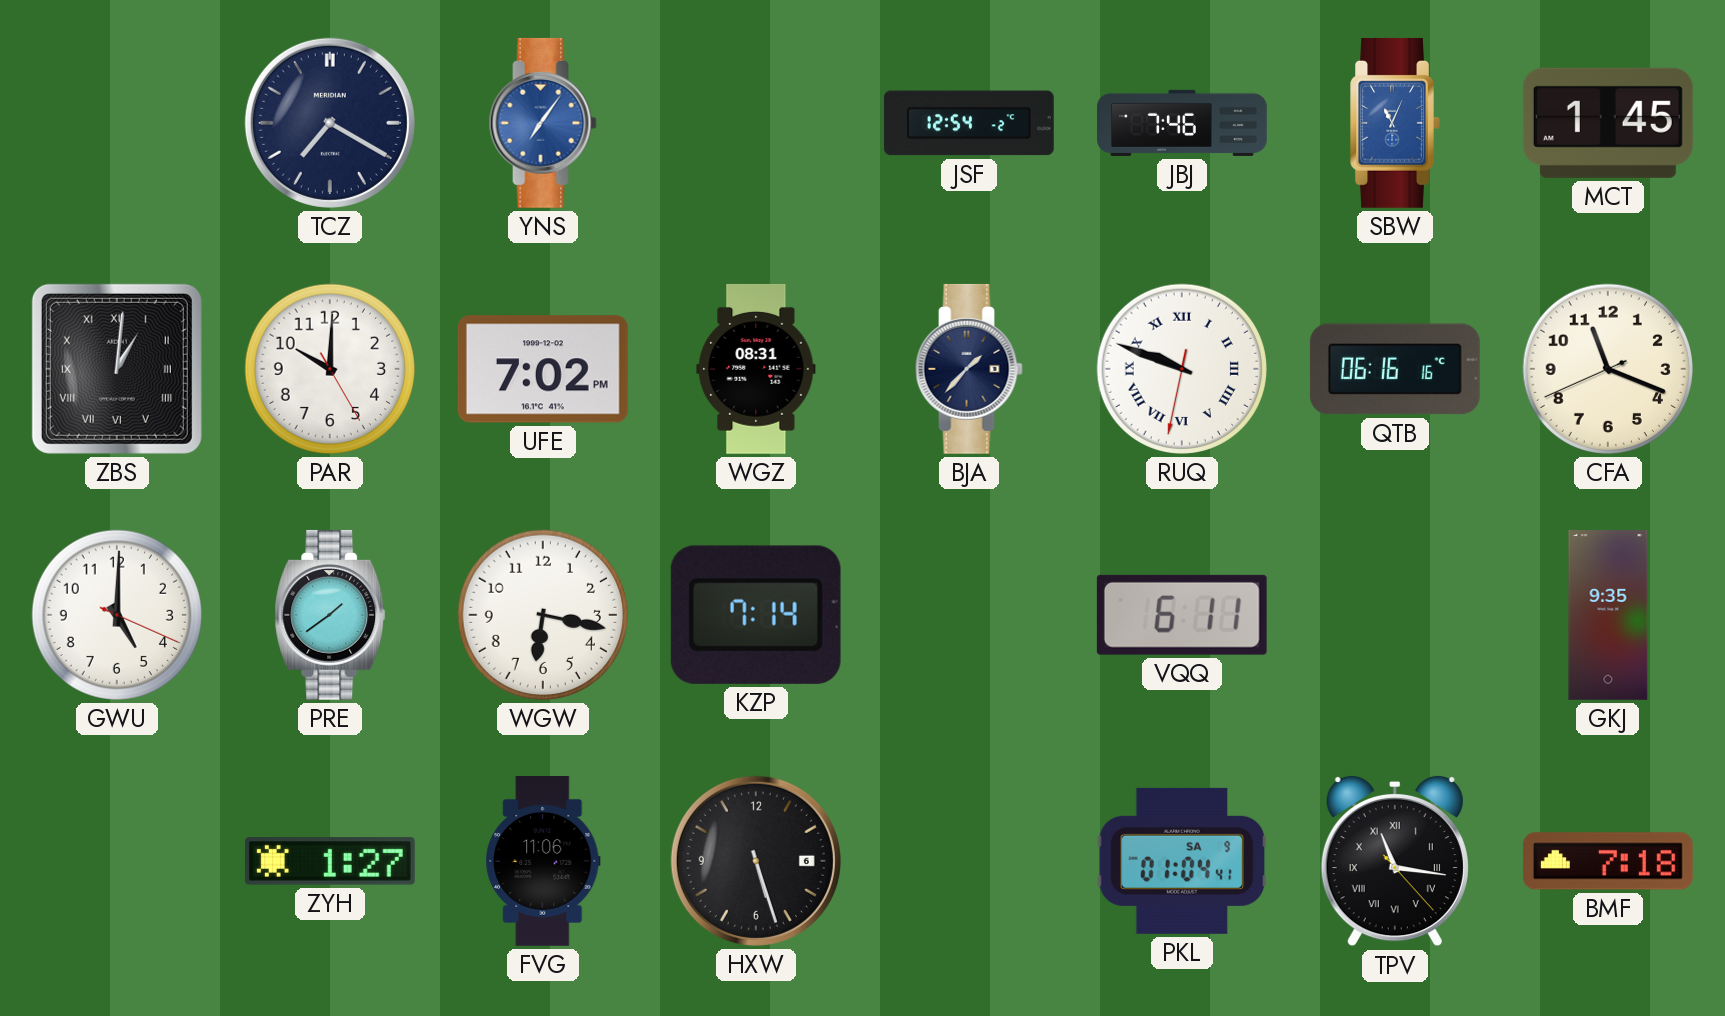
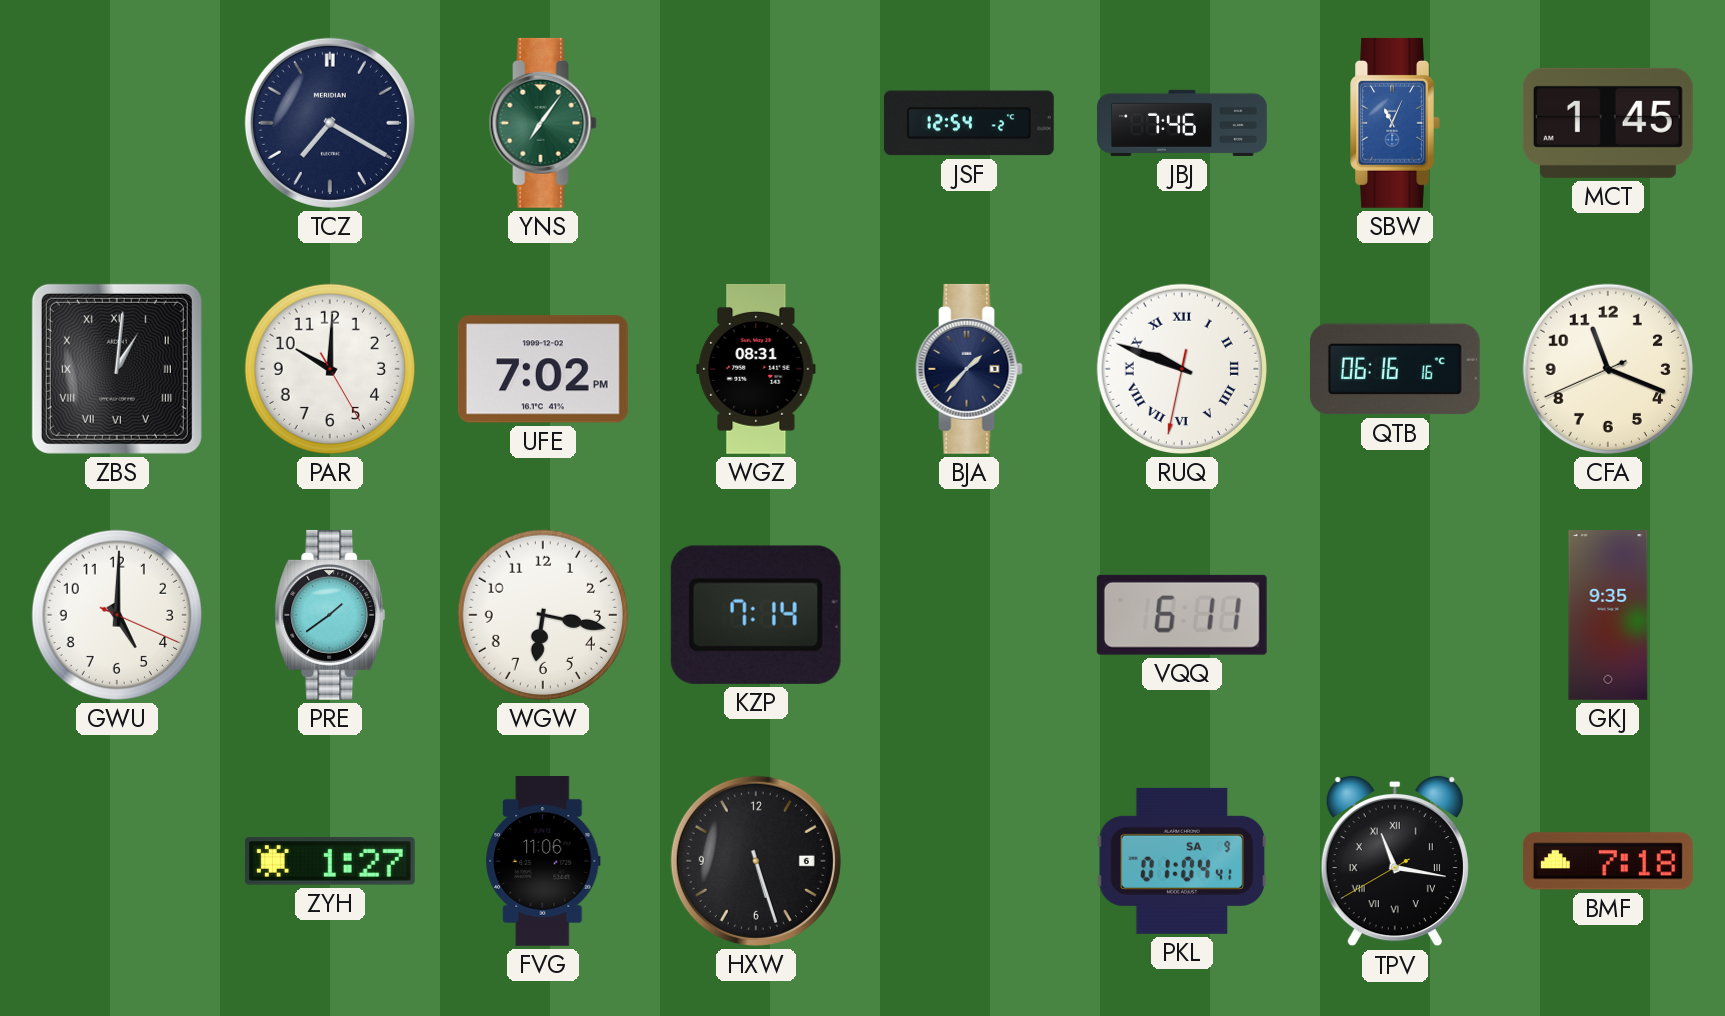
YNS dial: blue -> green (543, 123)
TPV: 11:16:23 -> 11:16:40 (1395, 861)
